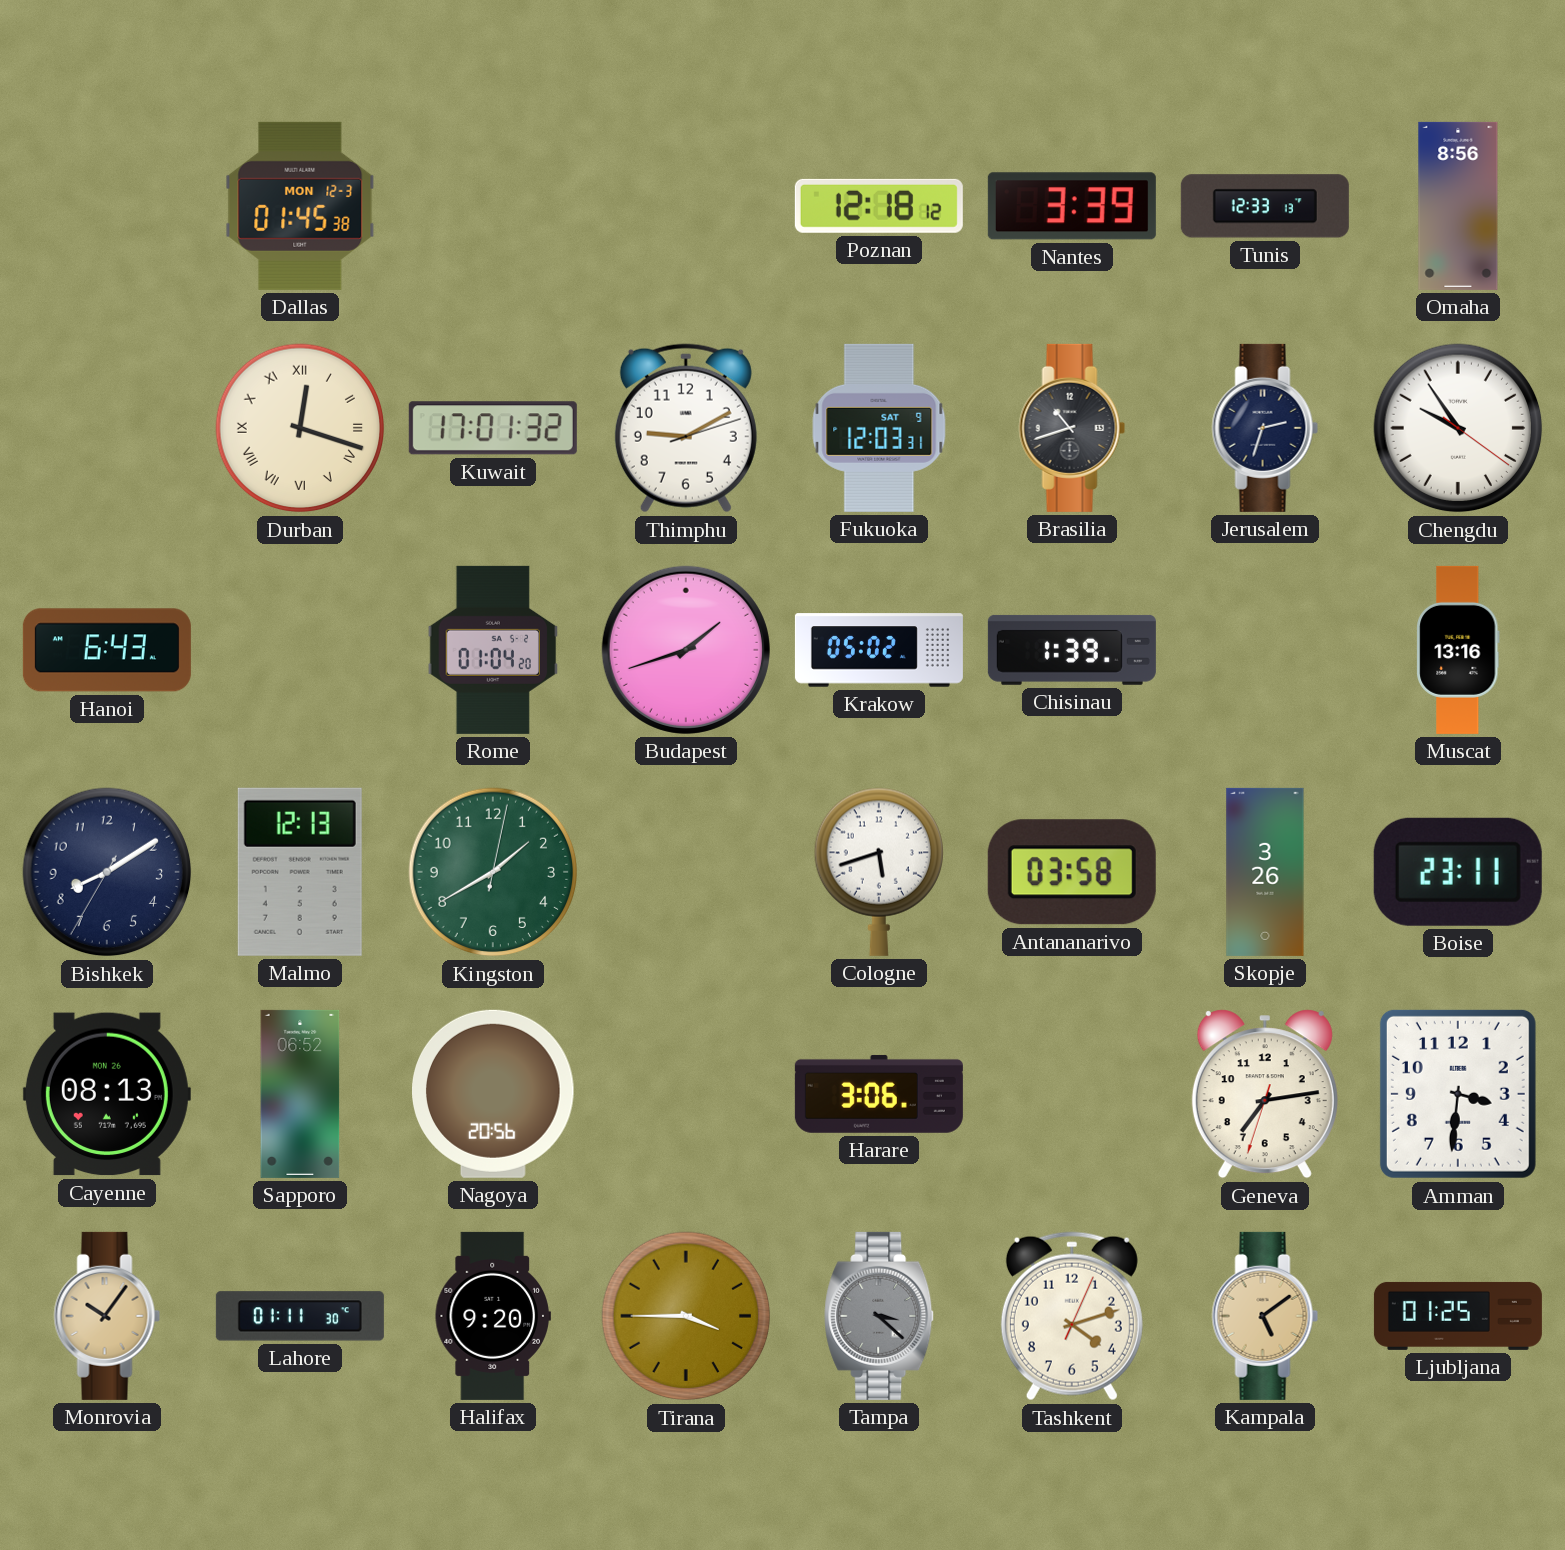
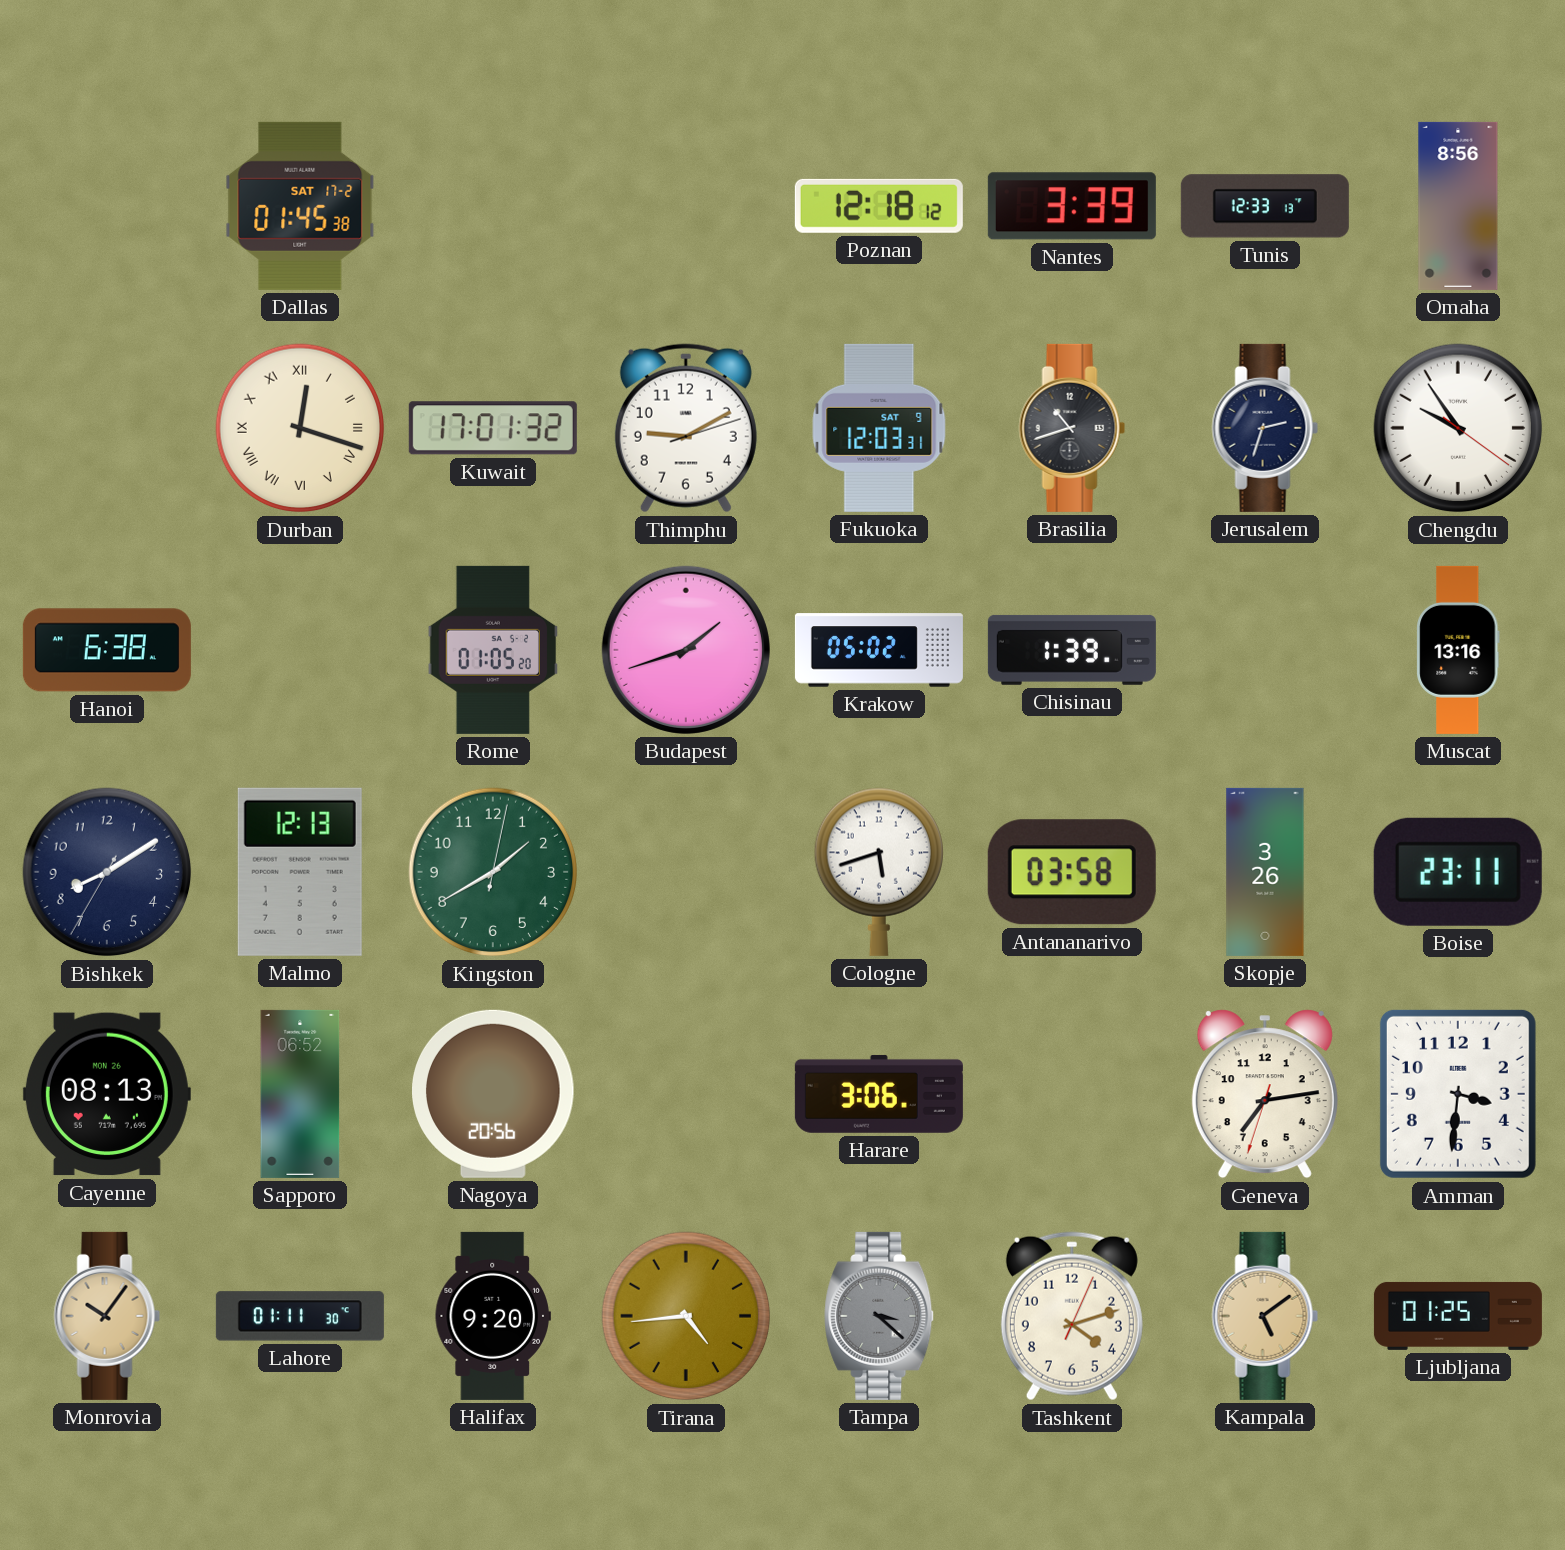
Dallas date: MON 12-3 -> SAT 17-2 (300, 206)
Hanoi: 6:43 -> 6:38 (107, 650)
Rome: 01:04 -> 01:05 (493, 650)
Tirana: 3:45 -> 4:44 (686, 1316)
